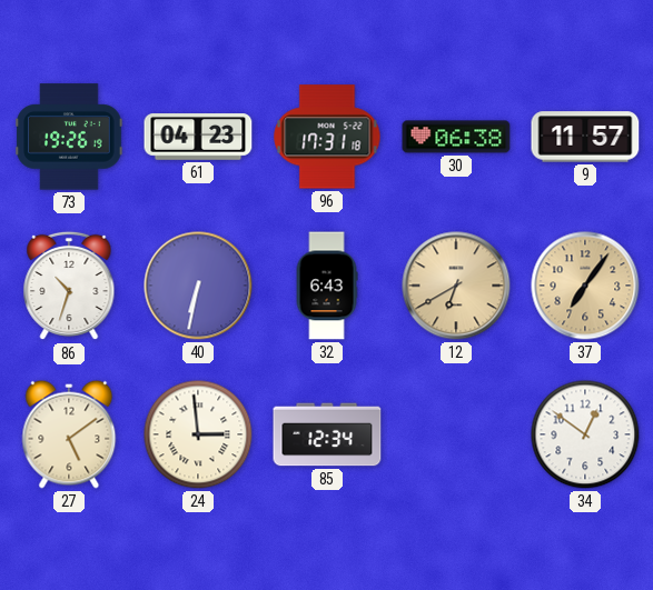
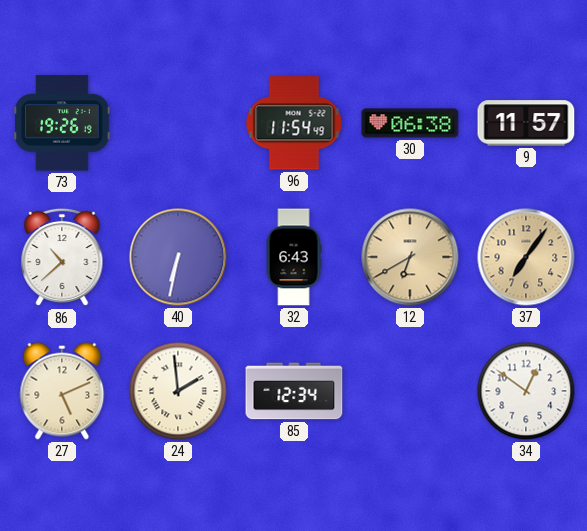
61: 04:23 -> none (198, 137)
96: 17:31 -> 11:54 (294, 123)
86: 10:33 -> 10:38 (62, 257)
27: 5:09 -> 5:11 (62, 391)
24: 2:59 -> 1:59 (178, 391)
